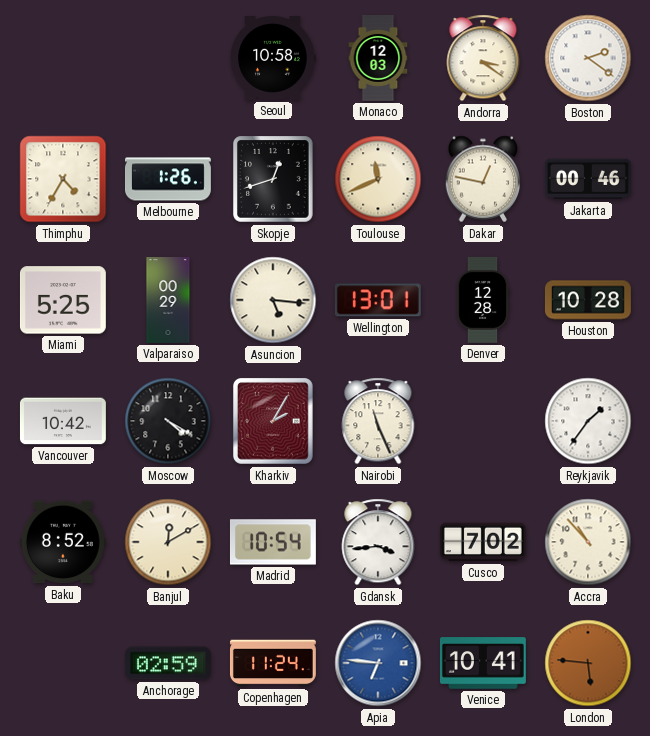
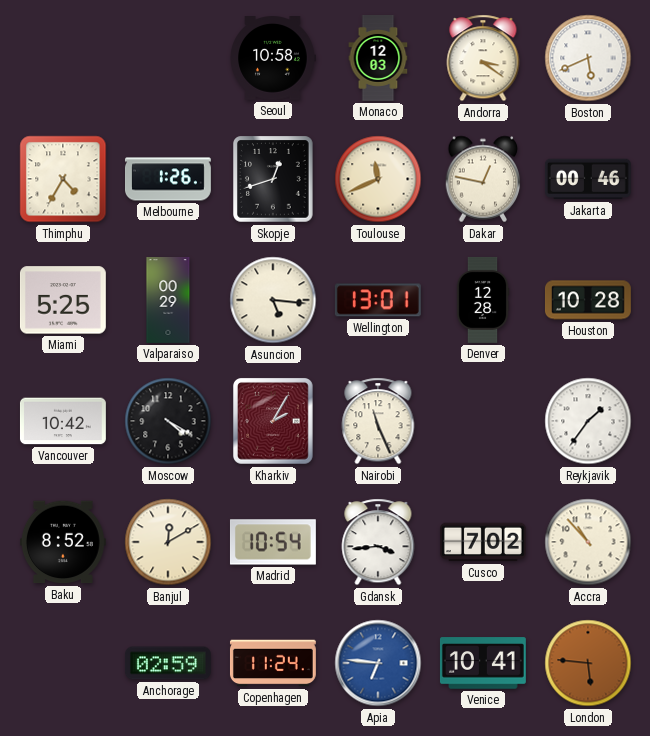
Boston: 2:21 -> 5:41 (588, 58)
